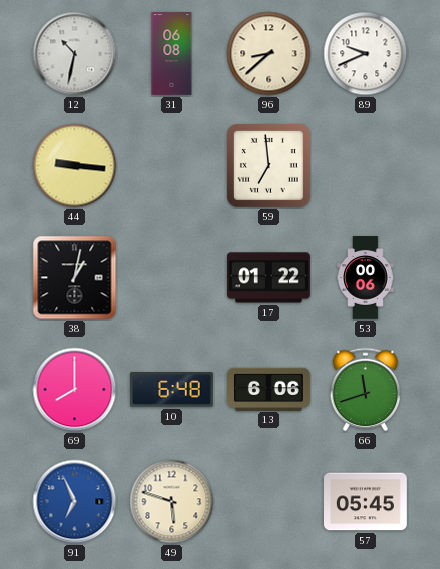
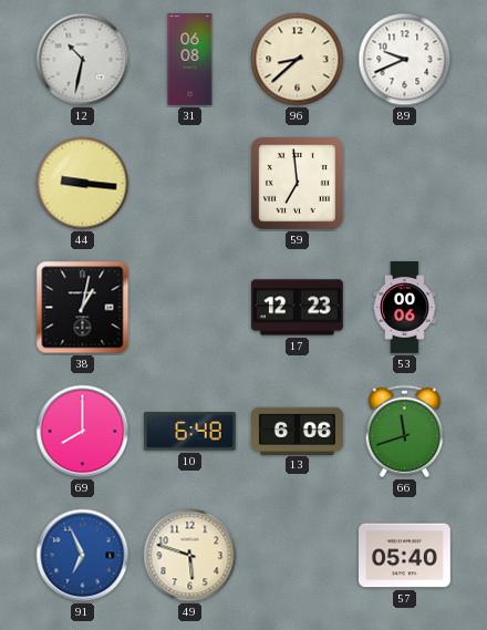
17: 01:22 -> 12:23 (298, 308)
57: 05:45 -> 05:40 (405, 556)
